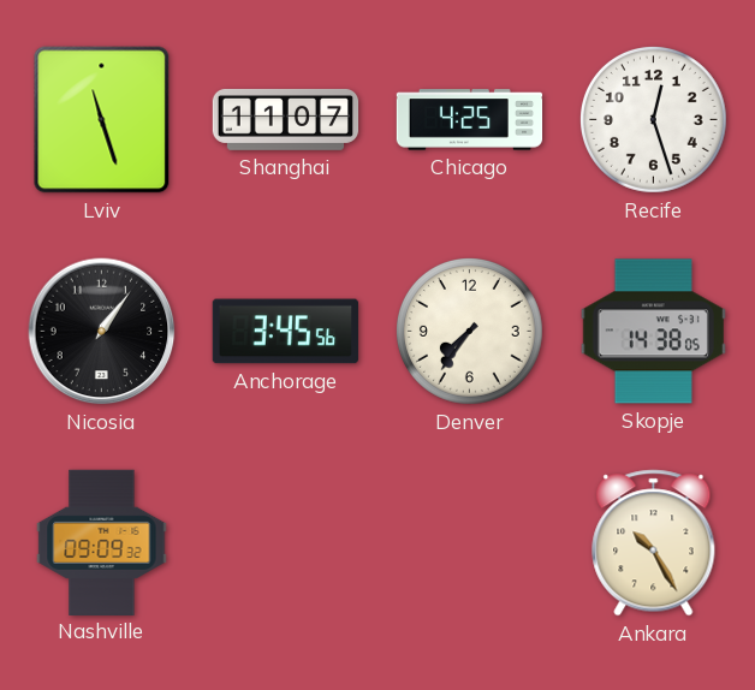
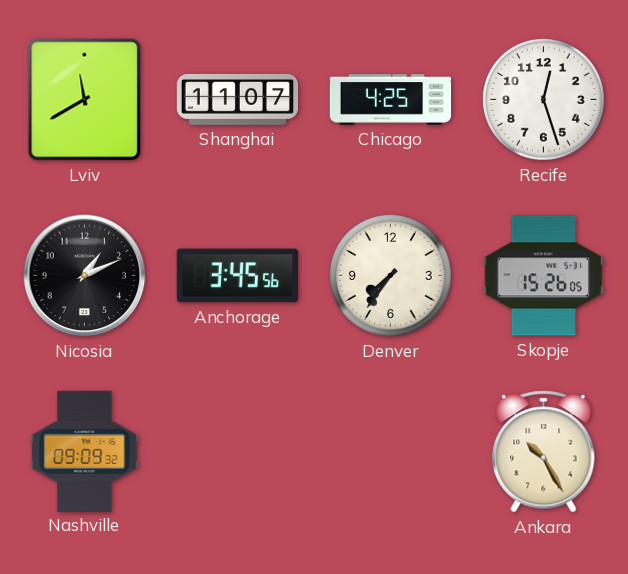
Lviv: 11:27 -> 11:40 (85, 100)
Nicosia: 1:06 -> 1:11 (85, 276)
Skopje: 14:38 -> 15:26 (543, 276)
